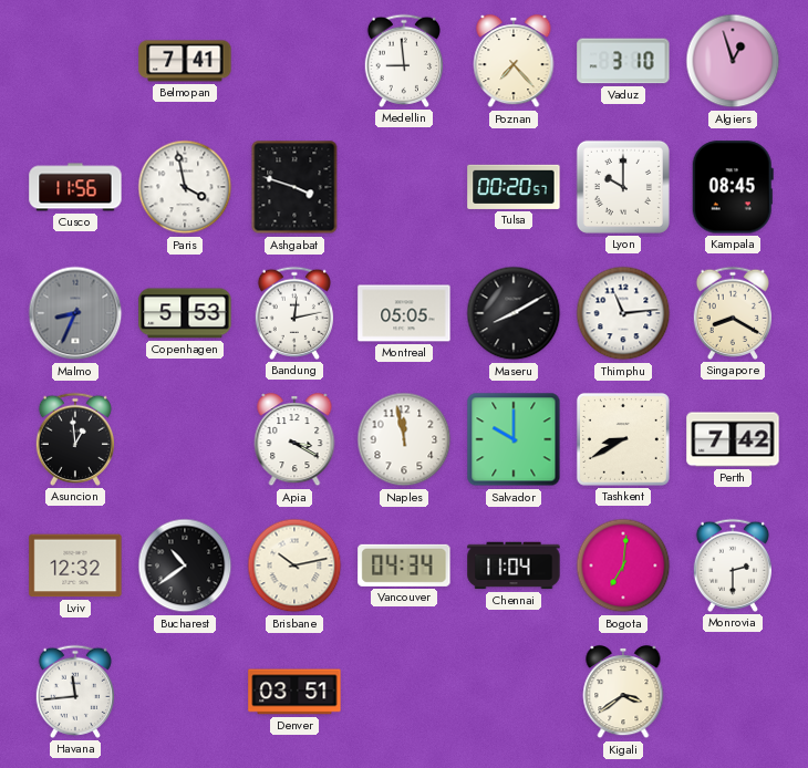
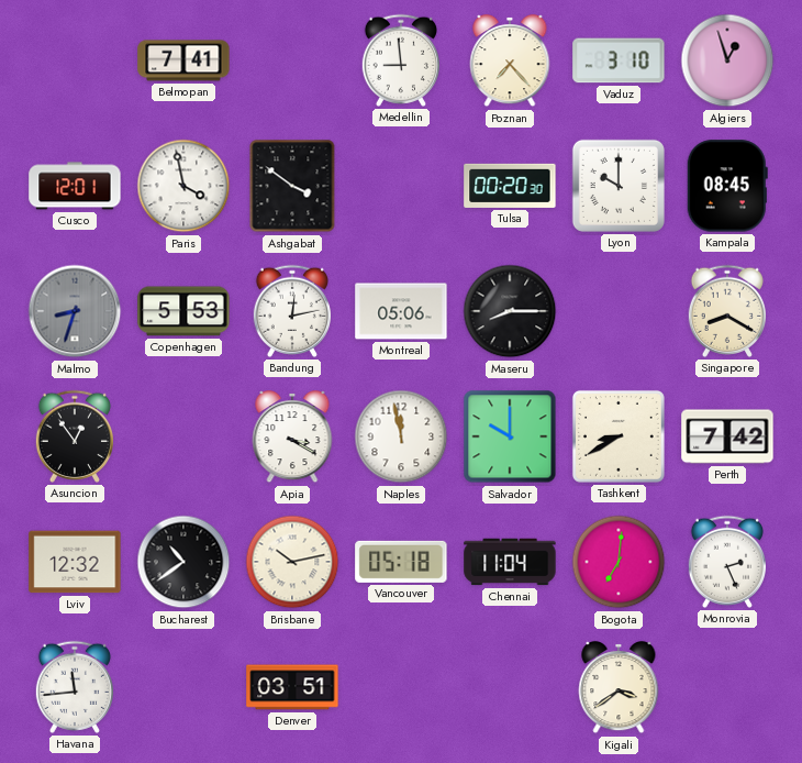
Cusco: 11:56 -> 12:01 (75, 186)
Ashgabat: 3:48 -> 3:51 (292, 186)
Tulsa: 00:20:57 -> 00:20:30 (510, 186)
Malmo: 8:34 -> 8:33 (75, 311)
Montreal: 05:05 -> 05:06 (401, 311)
Maseru: 8:10 -> 8:15 (510, 311)
Thimphu: 11:14 -> none (623, 313)
Asuncion: 12:59 -> 12:54 (74, 436)
Vancouver: 04:34 -> 05:18 (401, 562)
Monrovia: 2:30 -> 2:26 (726, 562)
